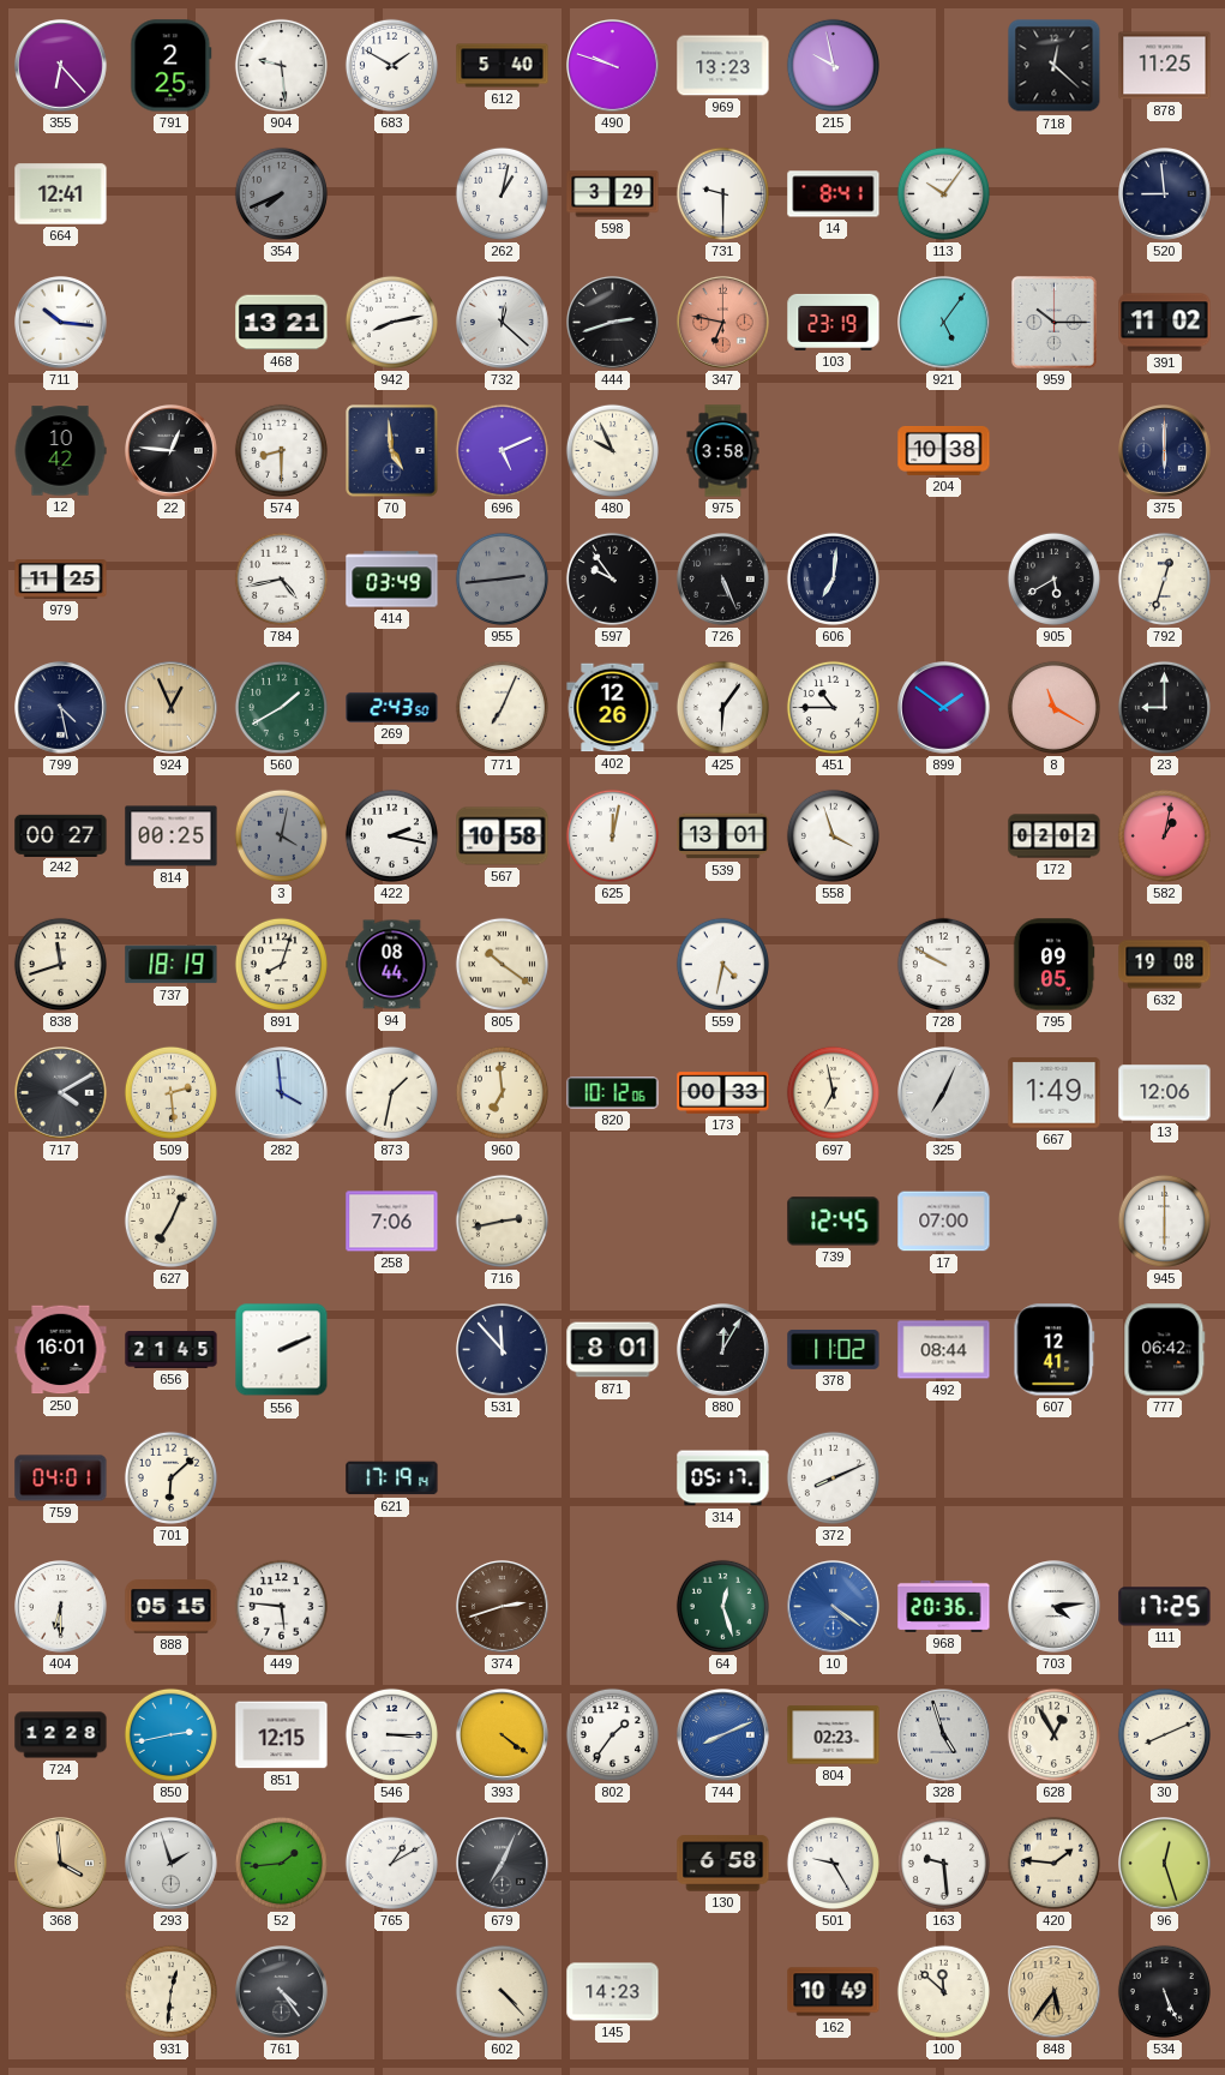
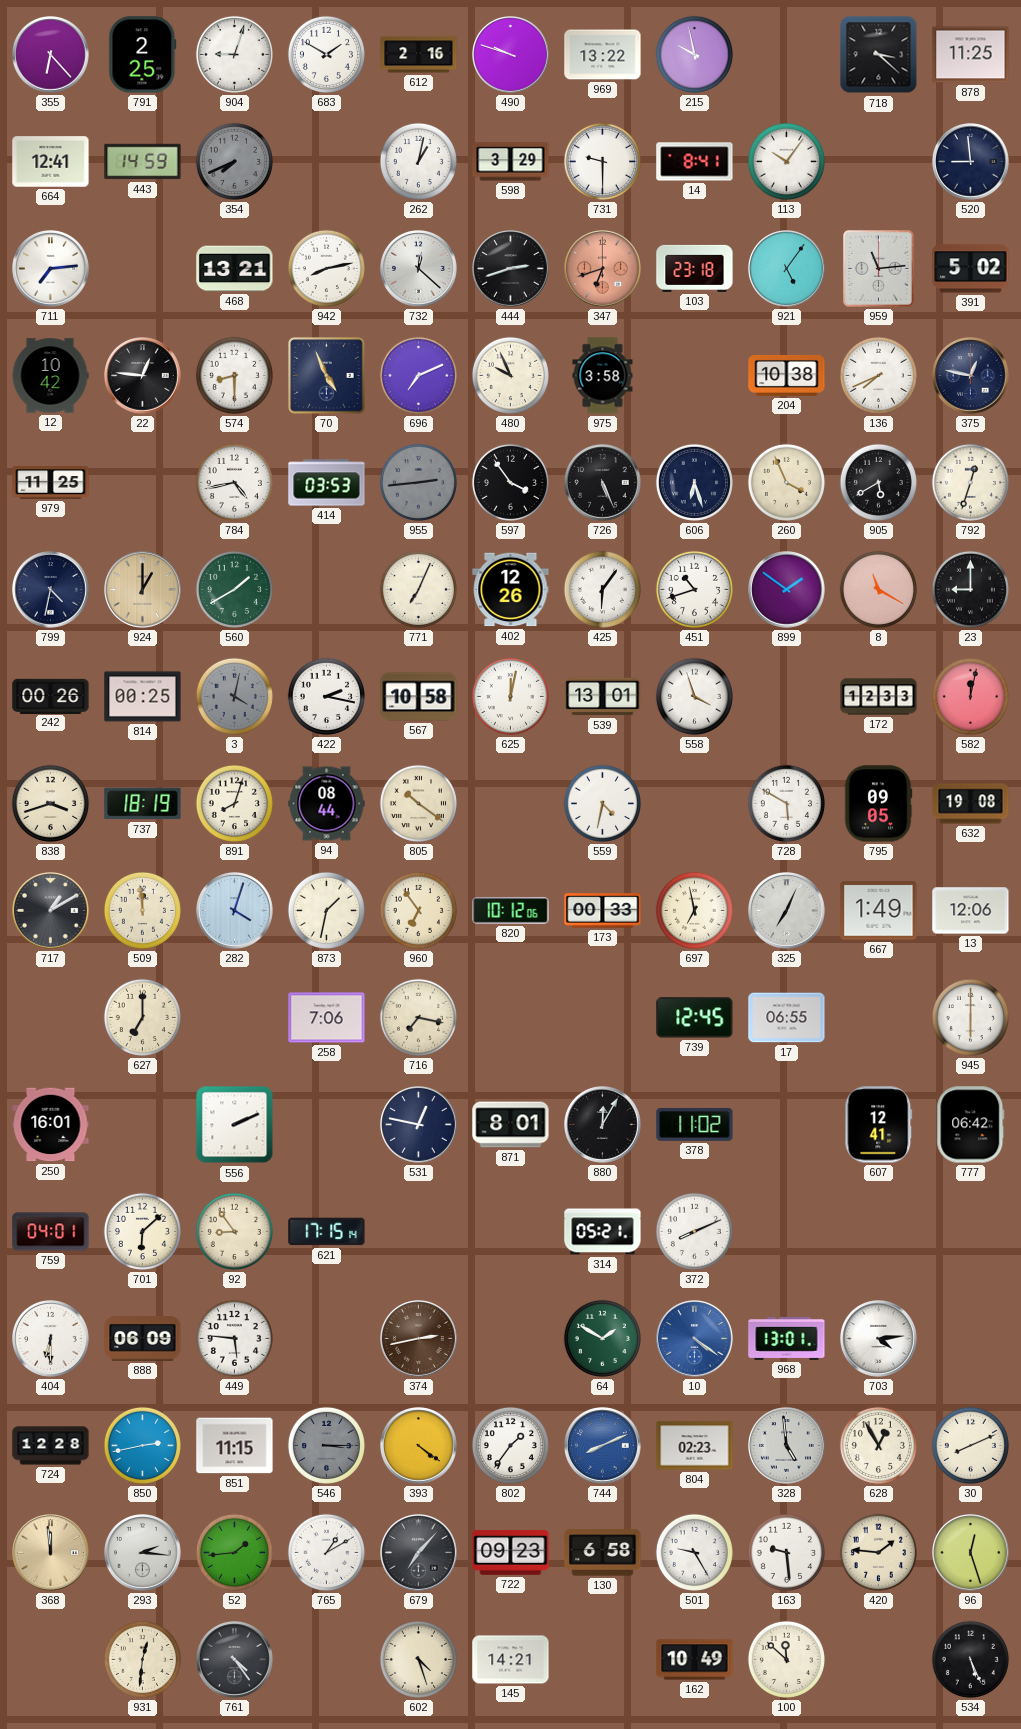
904: 9:29 -> 9:03 (234, 54)
612: 5:40 -> 2:16 (419, 55)
969: 13:23 -> 13:22 (603, 55)
718: 12:22 -> 3:22 (879, 55)
443: none -> 14:59 (143, 162)
711: 10:16 -> 7:14 (51, 269)
347: 6:47 -> 6:42 (603, 269)
103: 23:19 -> 23:18 (695, 268)
959: 10:15 -> 11:14 (879, 269)
391: 11:02 -> 5:02 (971, 269)
70: 4:59 -> 4:56 (327, 376)
696: 5:11 -> 7:11 (418, 375)
136: none -> 7:41 (878, 375)
375: 6:00 -> 12:47 (971, 376)
414: 03:49 -> 03:53 (327, 483)
597: 9:54 -> 3:54 (510, 482)
606: 7:01 -> 6:27 (694, 482)
260: none -> 3:56 (786, 482)
799: 4:28 -> 4:32 (51, 590)
924: 12:56 -> 1:00 (143, 590)
269: 2:43 -> none (392, 707)
451: 10:45 -> 10:42 (694, 589)
242: 00:27 -> 00:26 (51, 696)
172: 02:02 -> 12:33 (879, 697)
582: 1:02 -> 12:02 (970, 696)
838: 11:42 -> 3:42 (50, 803)
728: 9:50 -> 5:50 (786, 803)
717: 4:10 -> 1:10 (51, 911)
509: 2:29 -> 11:59 (142, 910)
282: 3:59 -> 4:03 (235, 911)
960: 6:59 -> 6:54 (418, 910)
627: 7:04 -> 7:00 (142, 1017)
716: 2:43 -> 7:17 (418, 1017)
17: 07:00 -> 06:55 (787, 1018)
656: 21:45 -> none (172, 1350)
531: 11:53 -> 12:47 (419, 1125)
492: 08:44 -> none (944, 1350)
92: none -> 8:54 (234, 1231)
621: 17:19 -> 17:15 (327, 1232)
314: 05:17 -> 05:21 (603, 1232)
888: 05:15 -> 06:09 (143, 1339)
374: 2:42 -> 2:43 (419, 1339)
64: 12:27 -> 1:50 (602, 1338)
968: 20:36 -> 13:01 (787, 1338)
111: 17:25 -> none (1165, 1607)
851: 12:15 -> 11:15 (235, 1446)
546 dial: white -> grey (326, 1445)
328: 4:57 -> 4:59 (787, 1446)
368: 3:59 -> 11:59 (51, 1553)
293: 1:57 -> 2:16 (143, 1553)
679: 7:04 -> 7:07 (419, 1553)
722: none -> 09:23 (511, 1553)
602: 4:23 -> 4:27 (418, 1659)
145: 14:23 -> 14:21 (511, 1660)
848: 5:36 -> none (1055, 1992)
